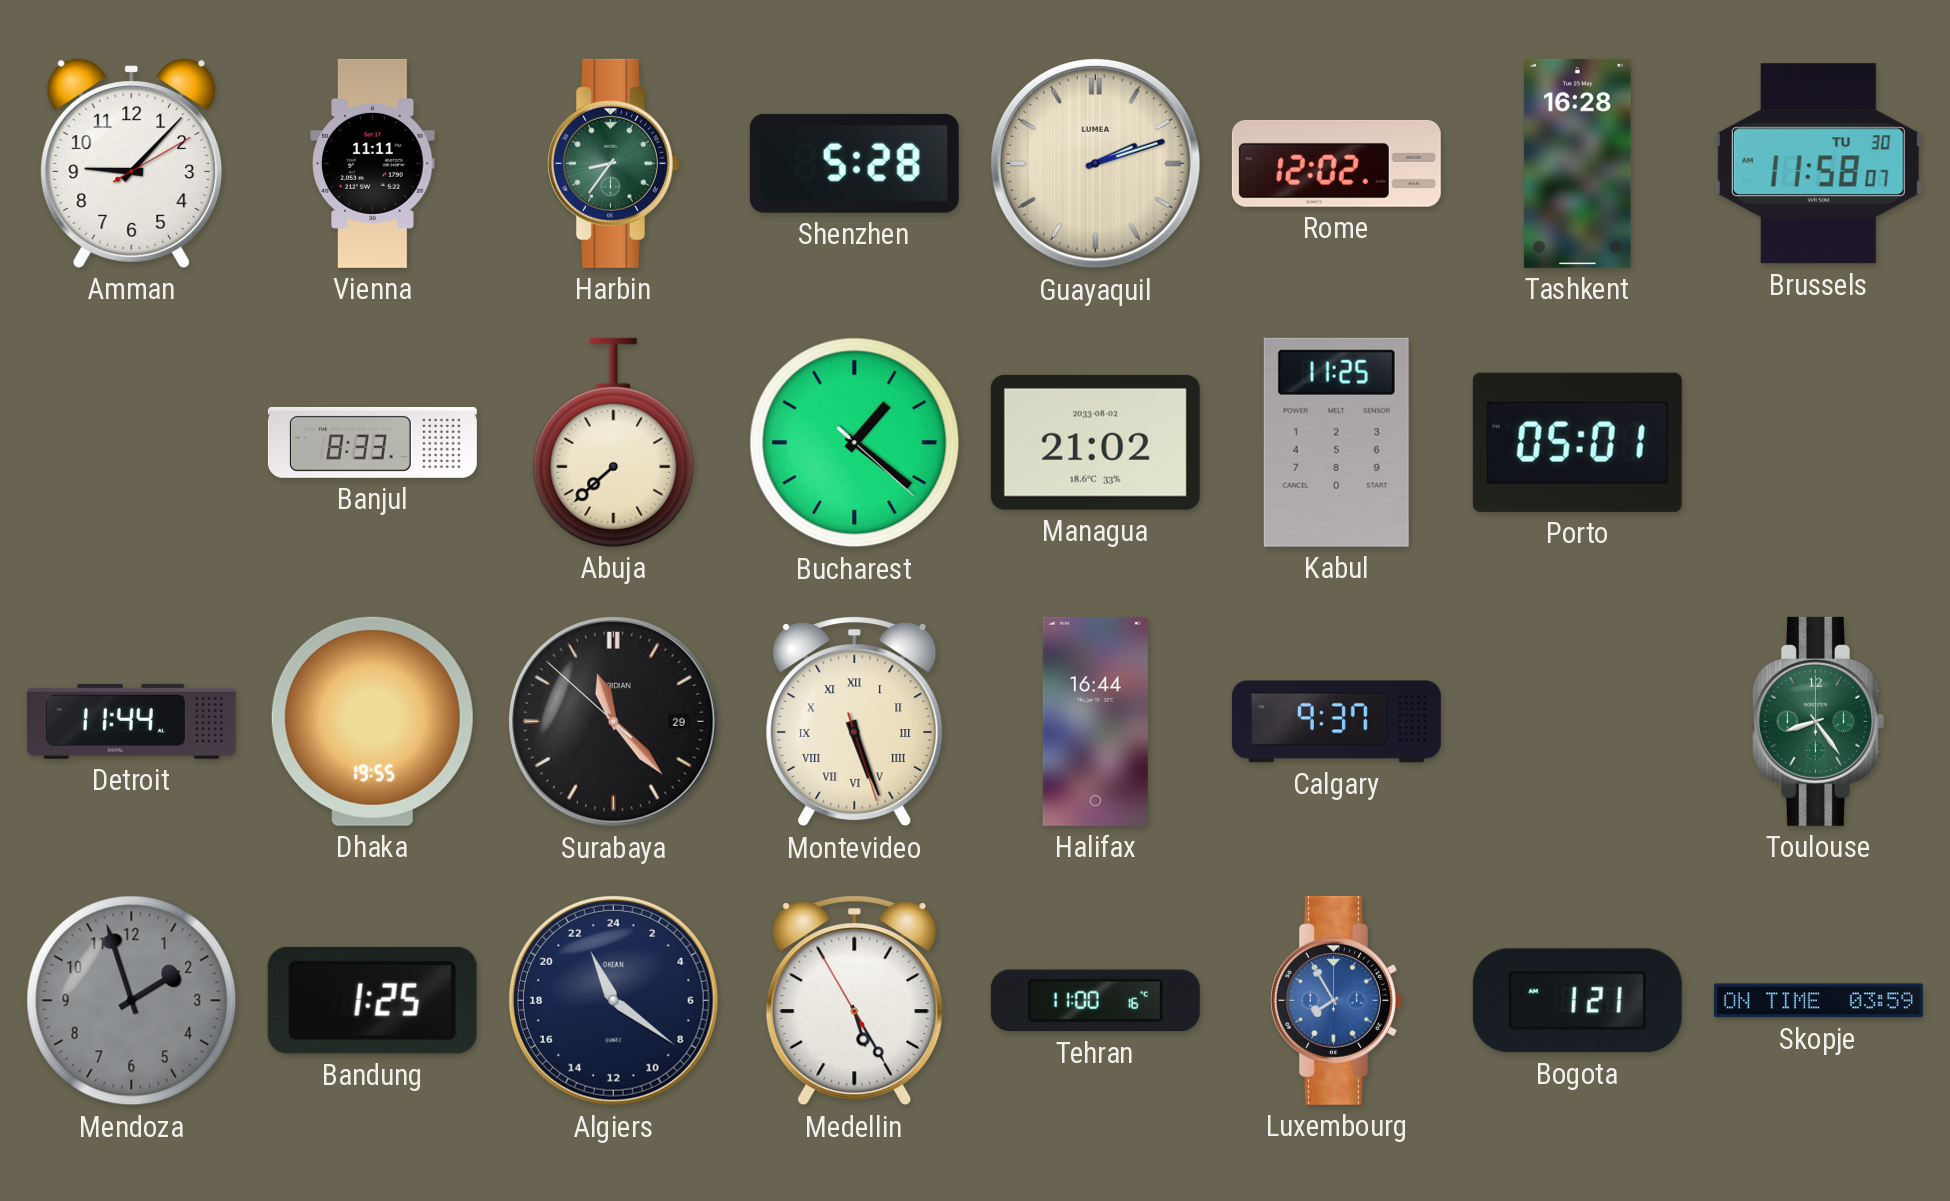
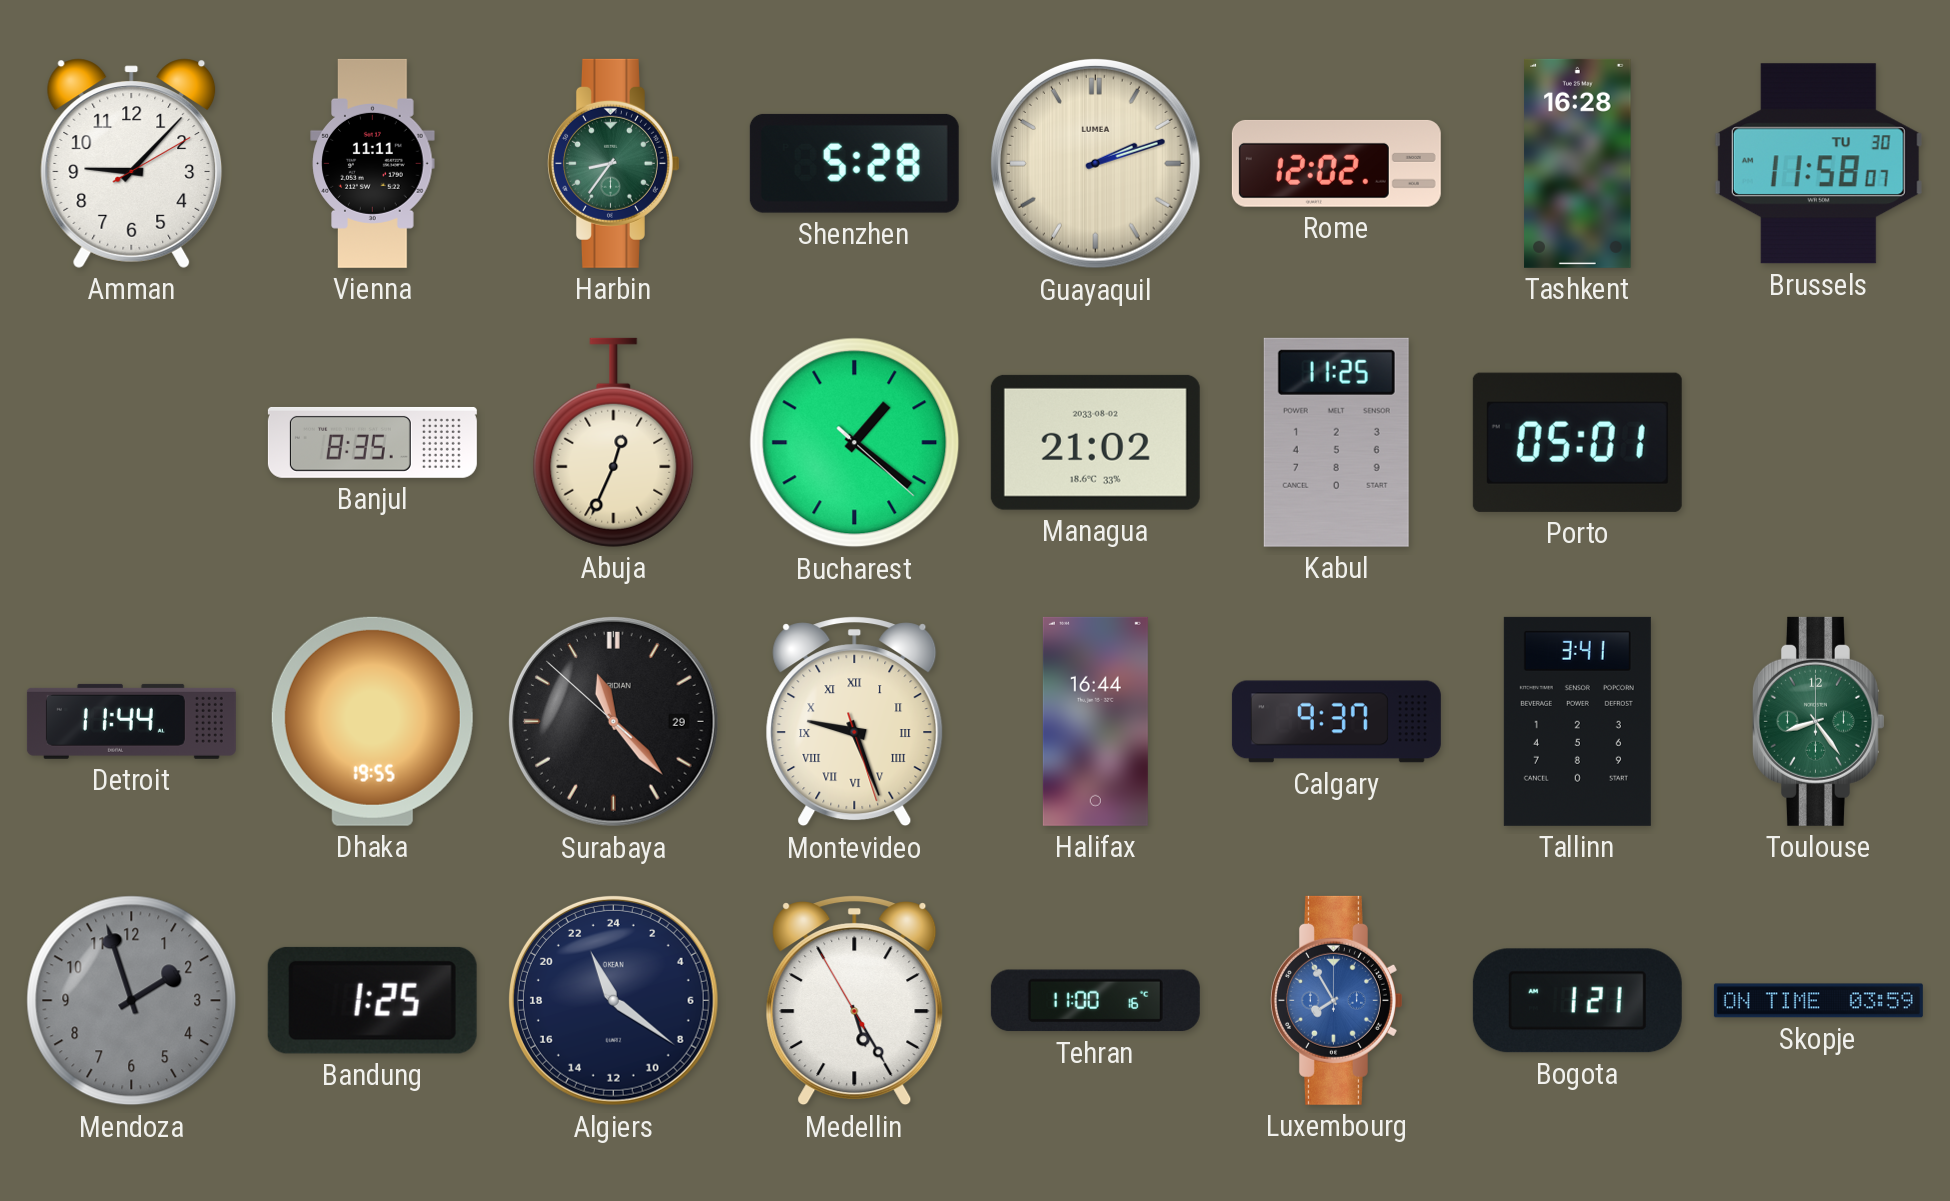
Banjul: 8:33 -> 8:35 (372, 442)
Abuja: 7:38 -> 12:34 (614, 442)
Montevideo: 5:26 -> 9:26 (855, 722)
Tallinn: none -> 3:41 (1577, 721)
